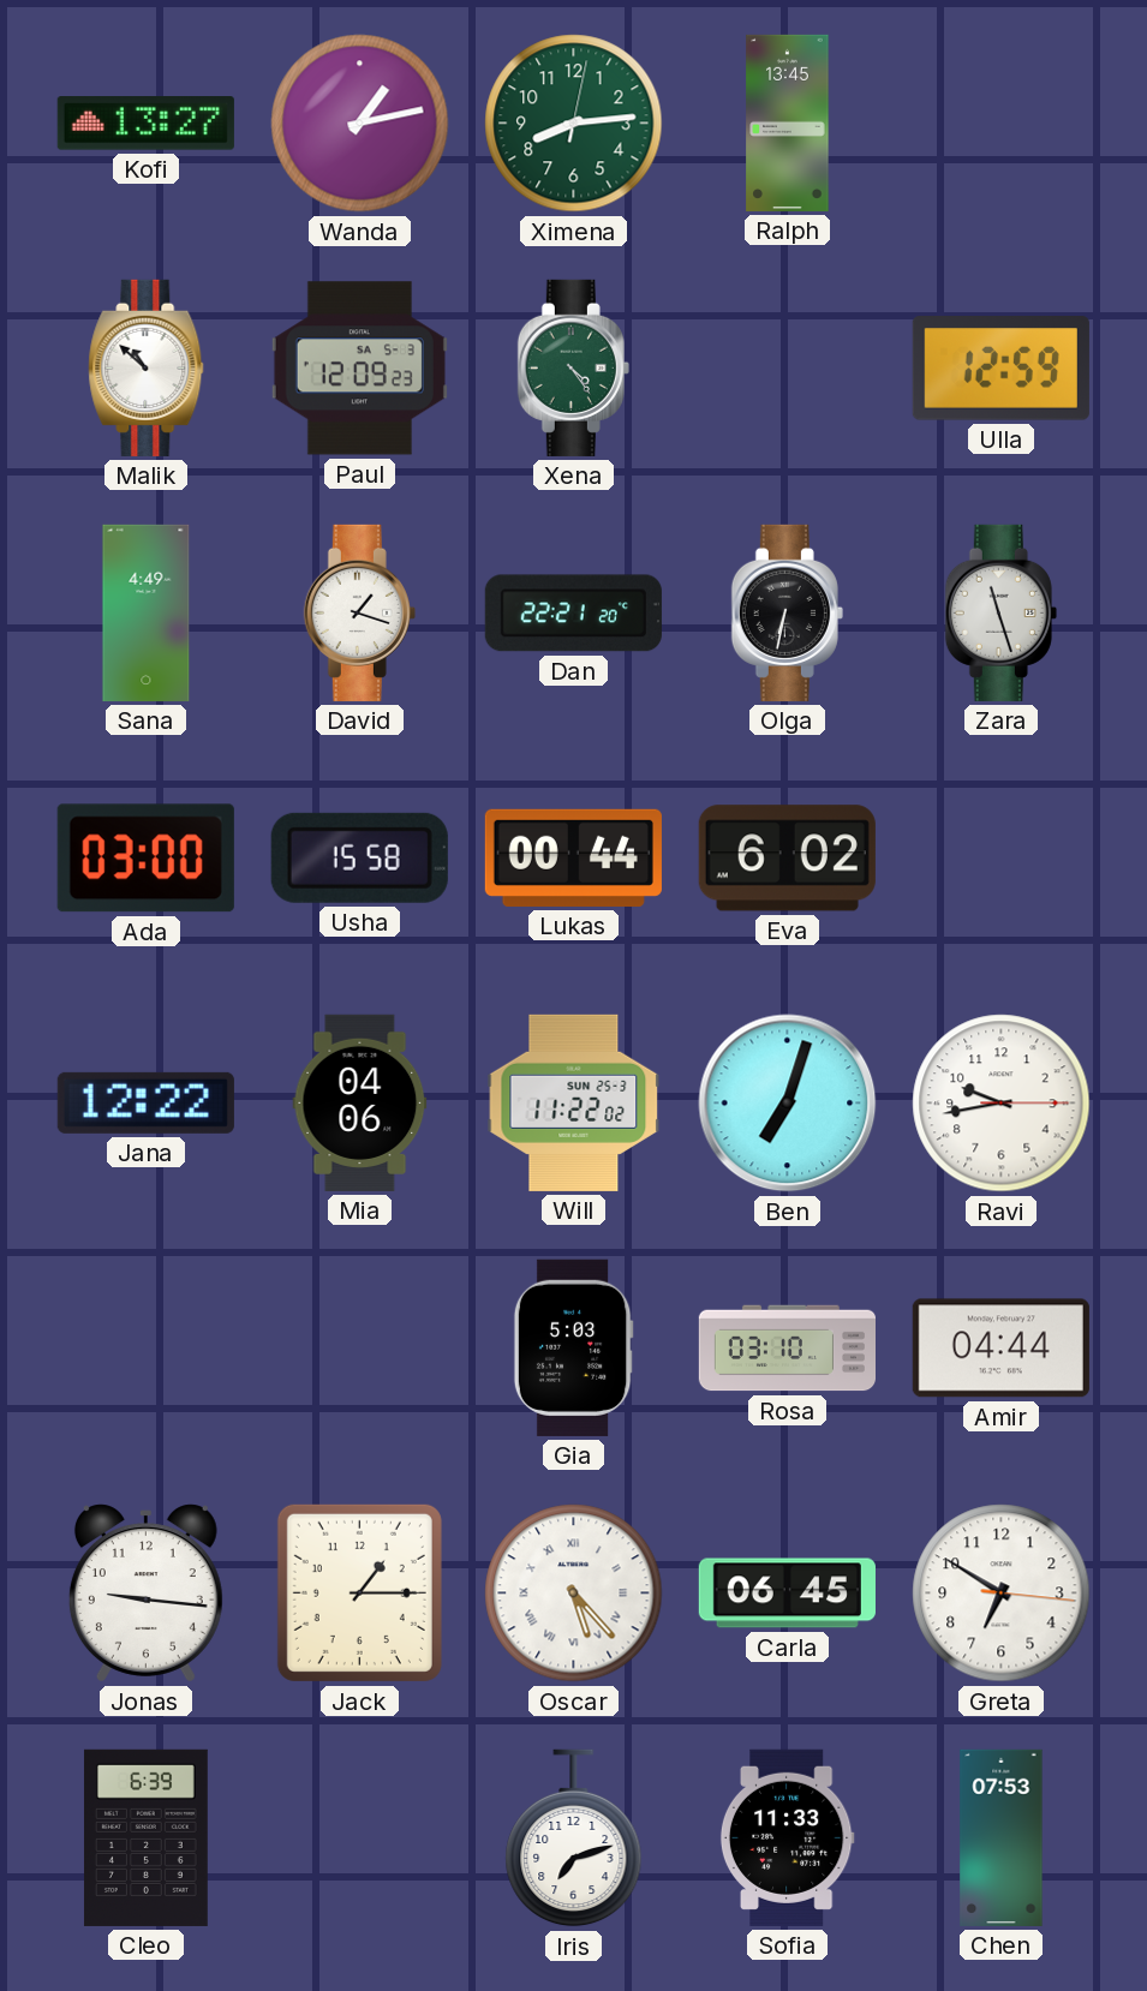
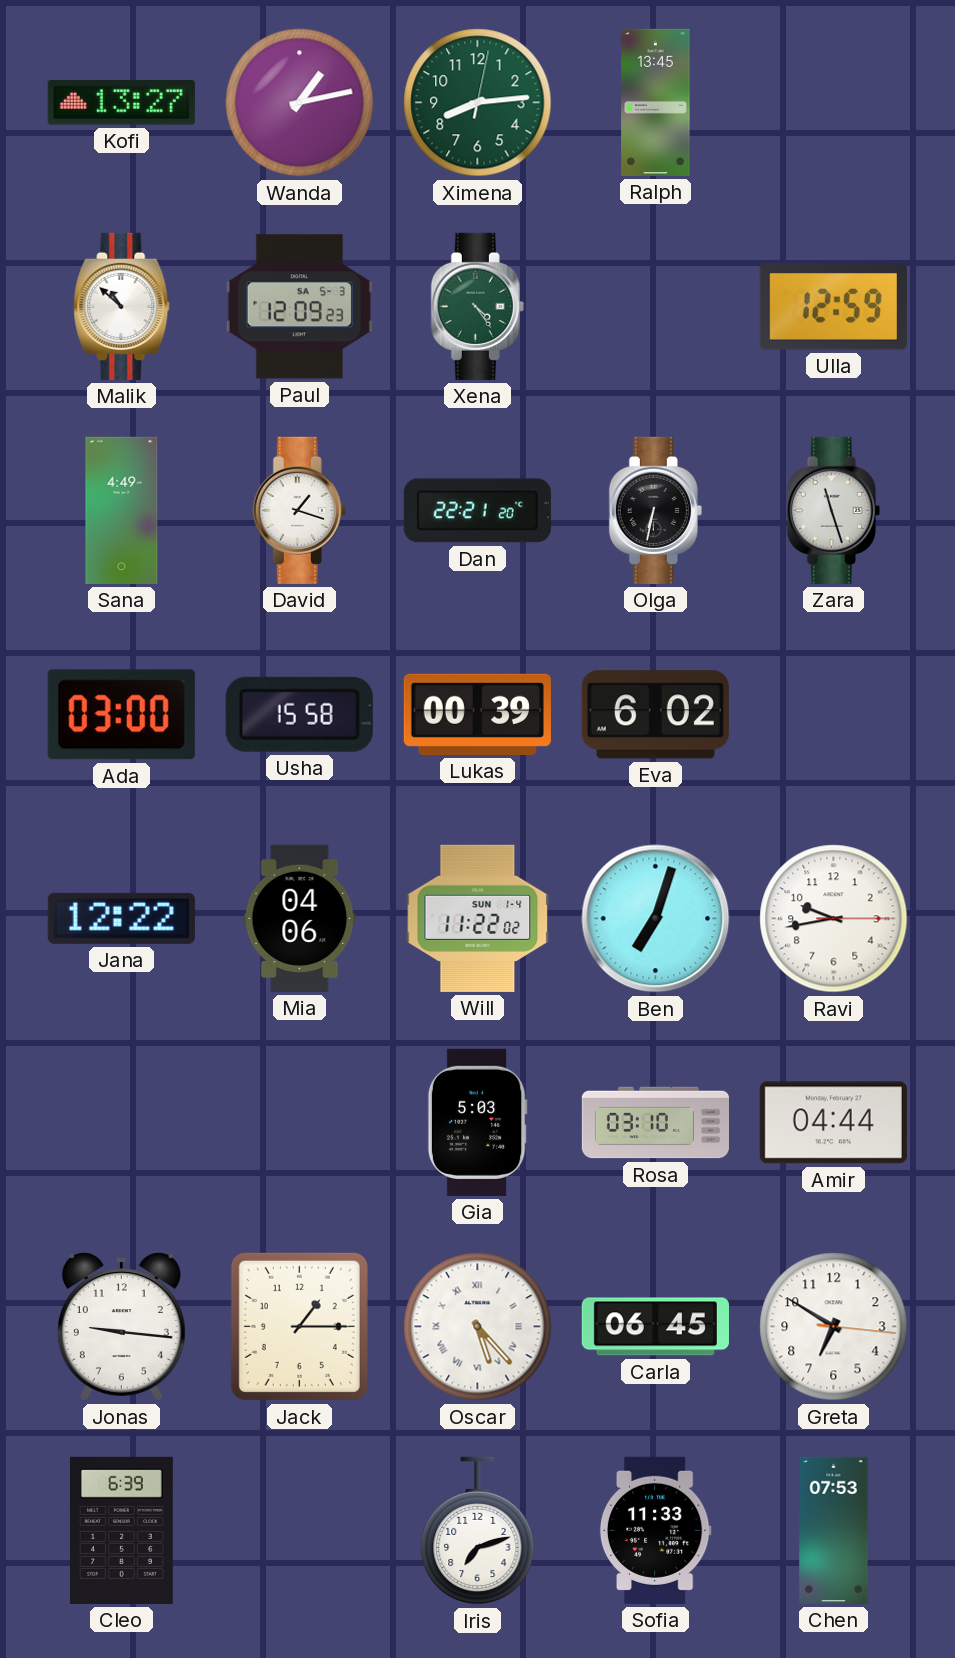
Lukas: 00:44 -> 00:39 (477, 714)
Will date: SUN 25-3 -> SUN 1-4 (478, 918)
